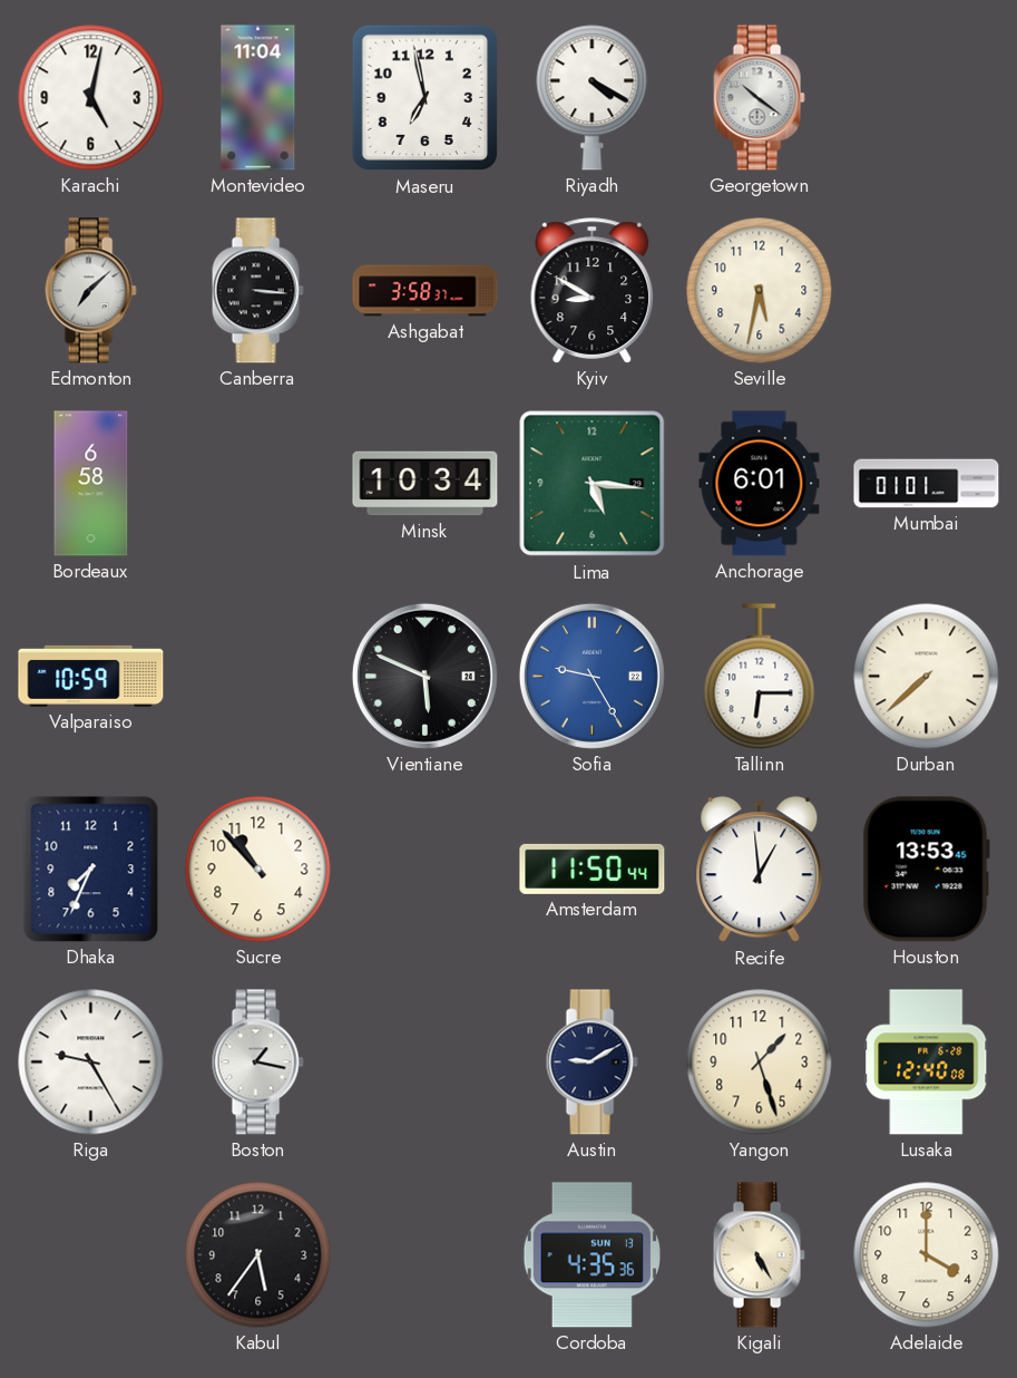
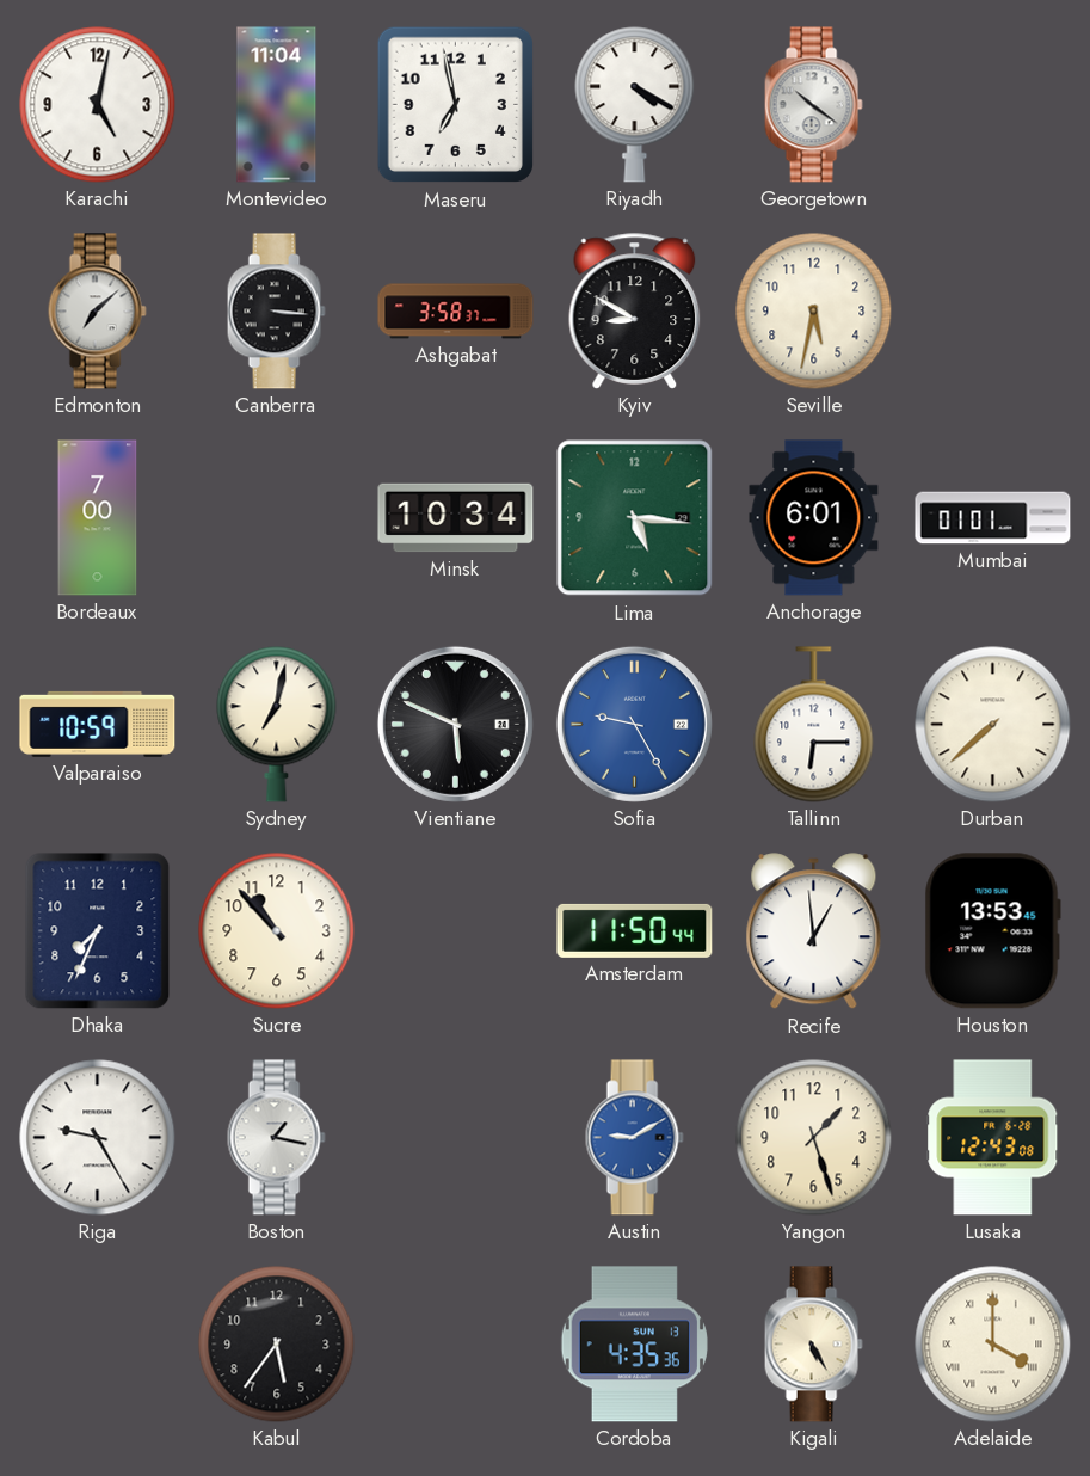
Bordeaux: 6:58 -> 7:00 (98, 518)
Sydney: none -> 7:02 (277, 725)
Austin dial: navy -> blue (634, 1138)
Lusaka: 12:40 -> 12:43 (993, 1138)
Adelaide numerals: Arabic -> Roman (993, 1345)
